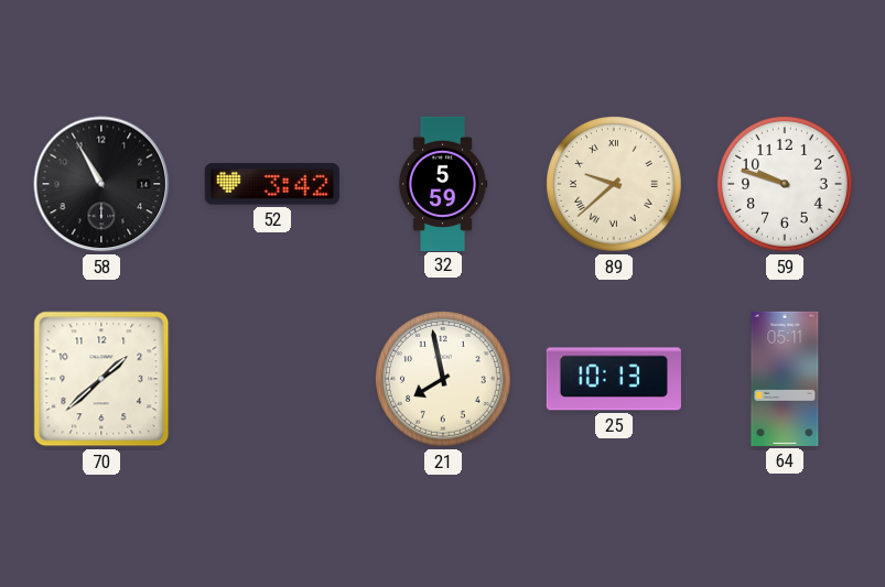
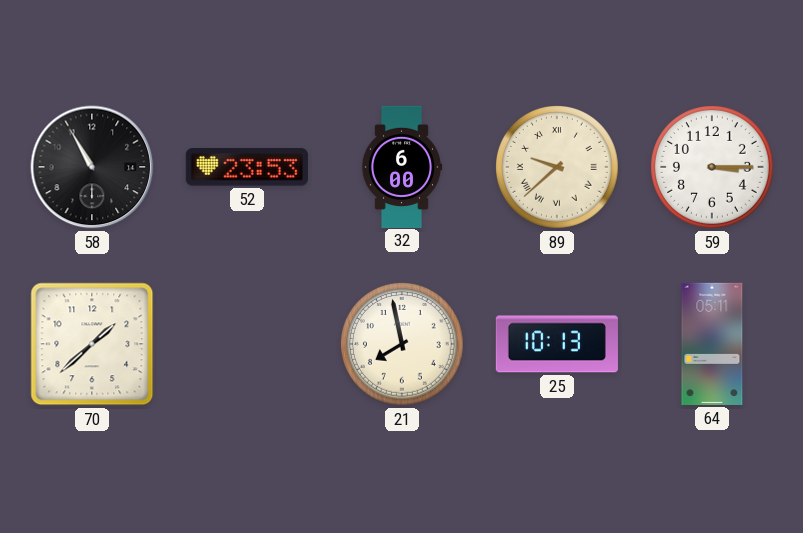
52: 3:42 -> 23:53 (247, 167)
32: 5:59 -> 6:00 (402, 166)
59: 9:48 -> 3:15 (713, 168)
